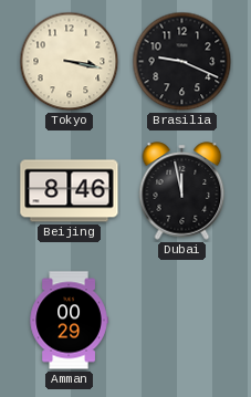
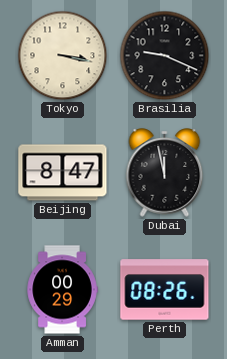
Beijing: 8:46 -> 8:47 (63, 173)
Perth: none -> 08:26 (165, 290)
